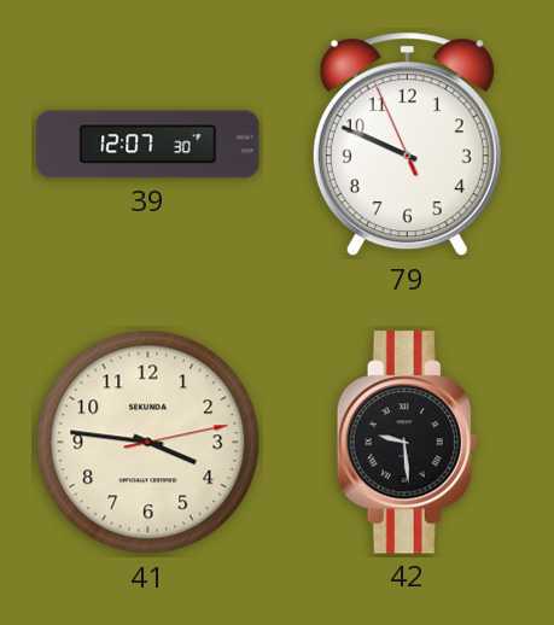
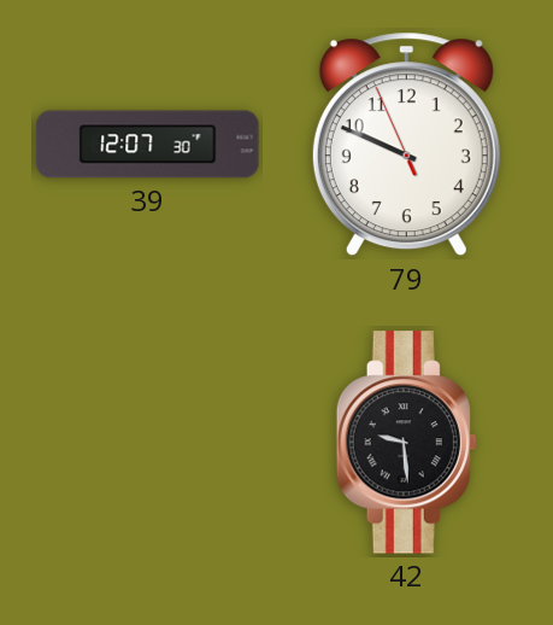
41: 3:46 -> none (148, 443)
